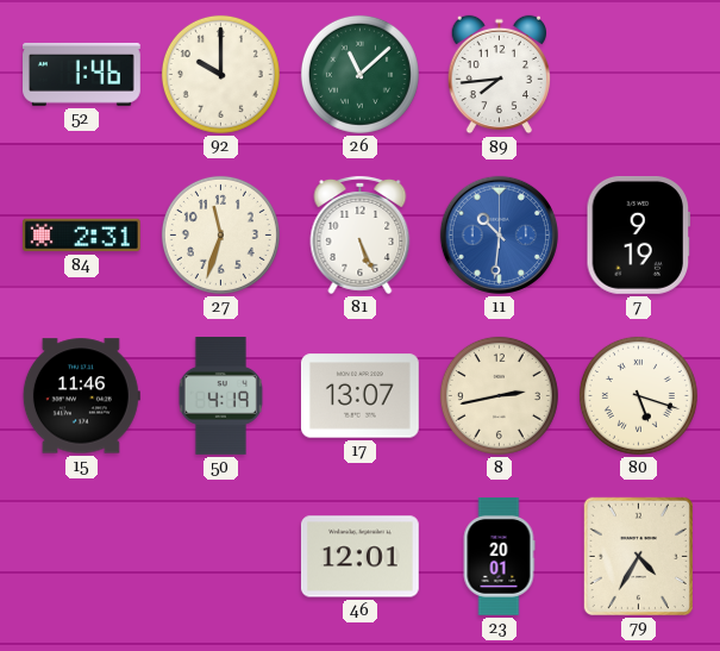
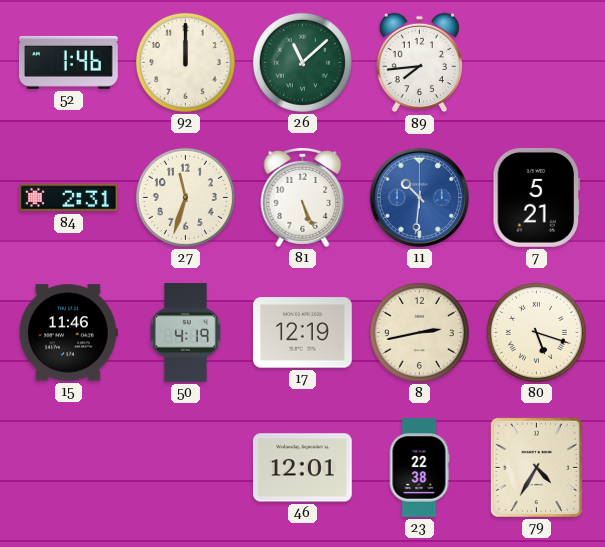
92: 10:00 -> 12:00 (185, 62)
7: 9:19 -> 5:21 (537, 197)
17: 13:07 -> 12:19 (302, 333)
23: 20:01 -> 22:38 (419, 468)
